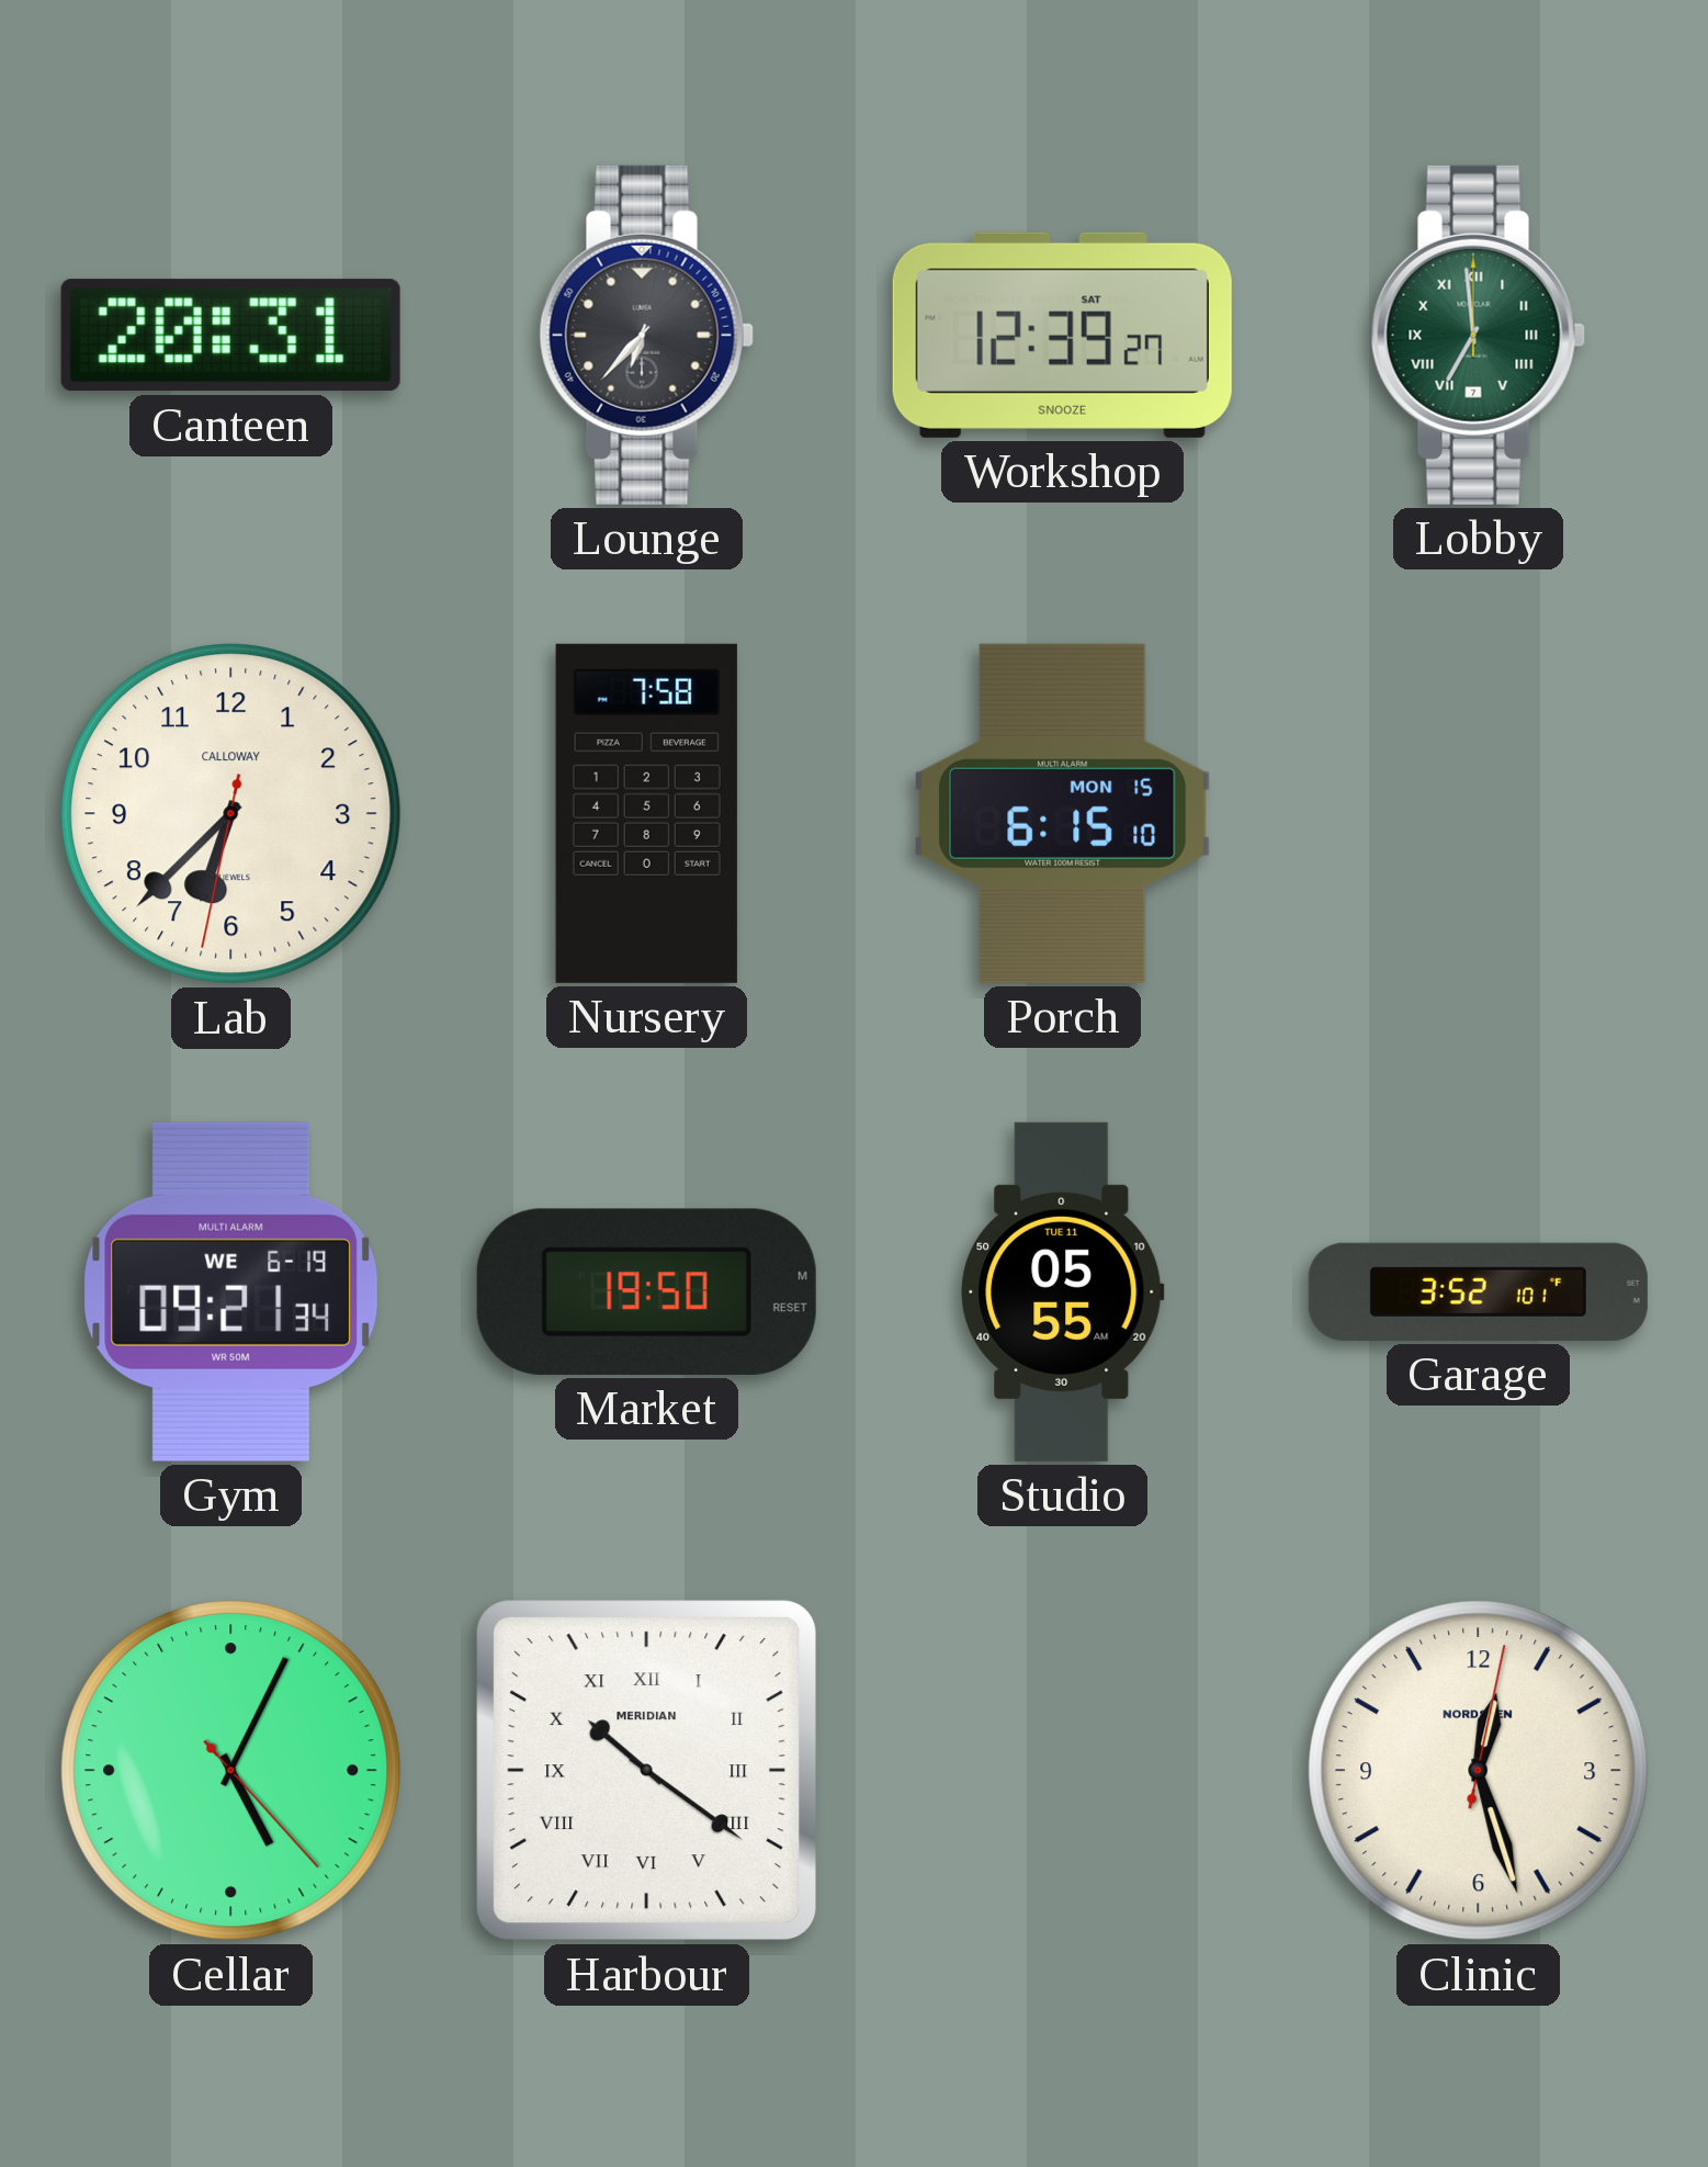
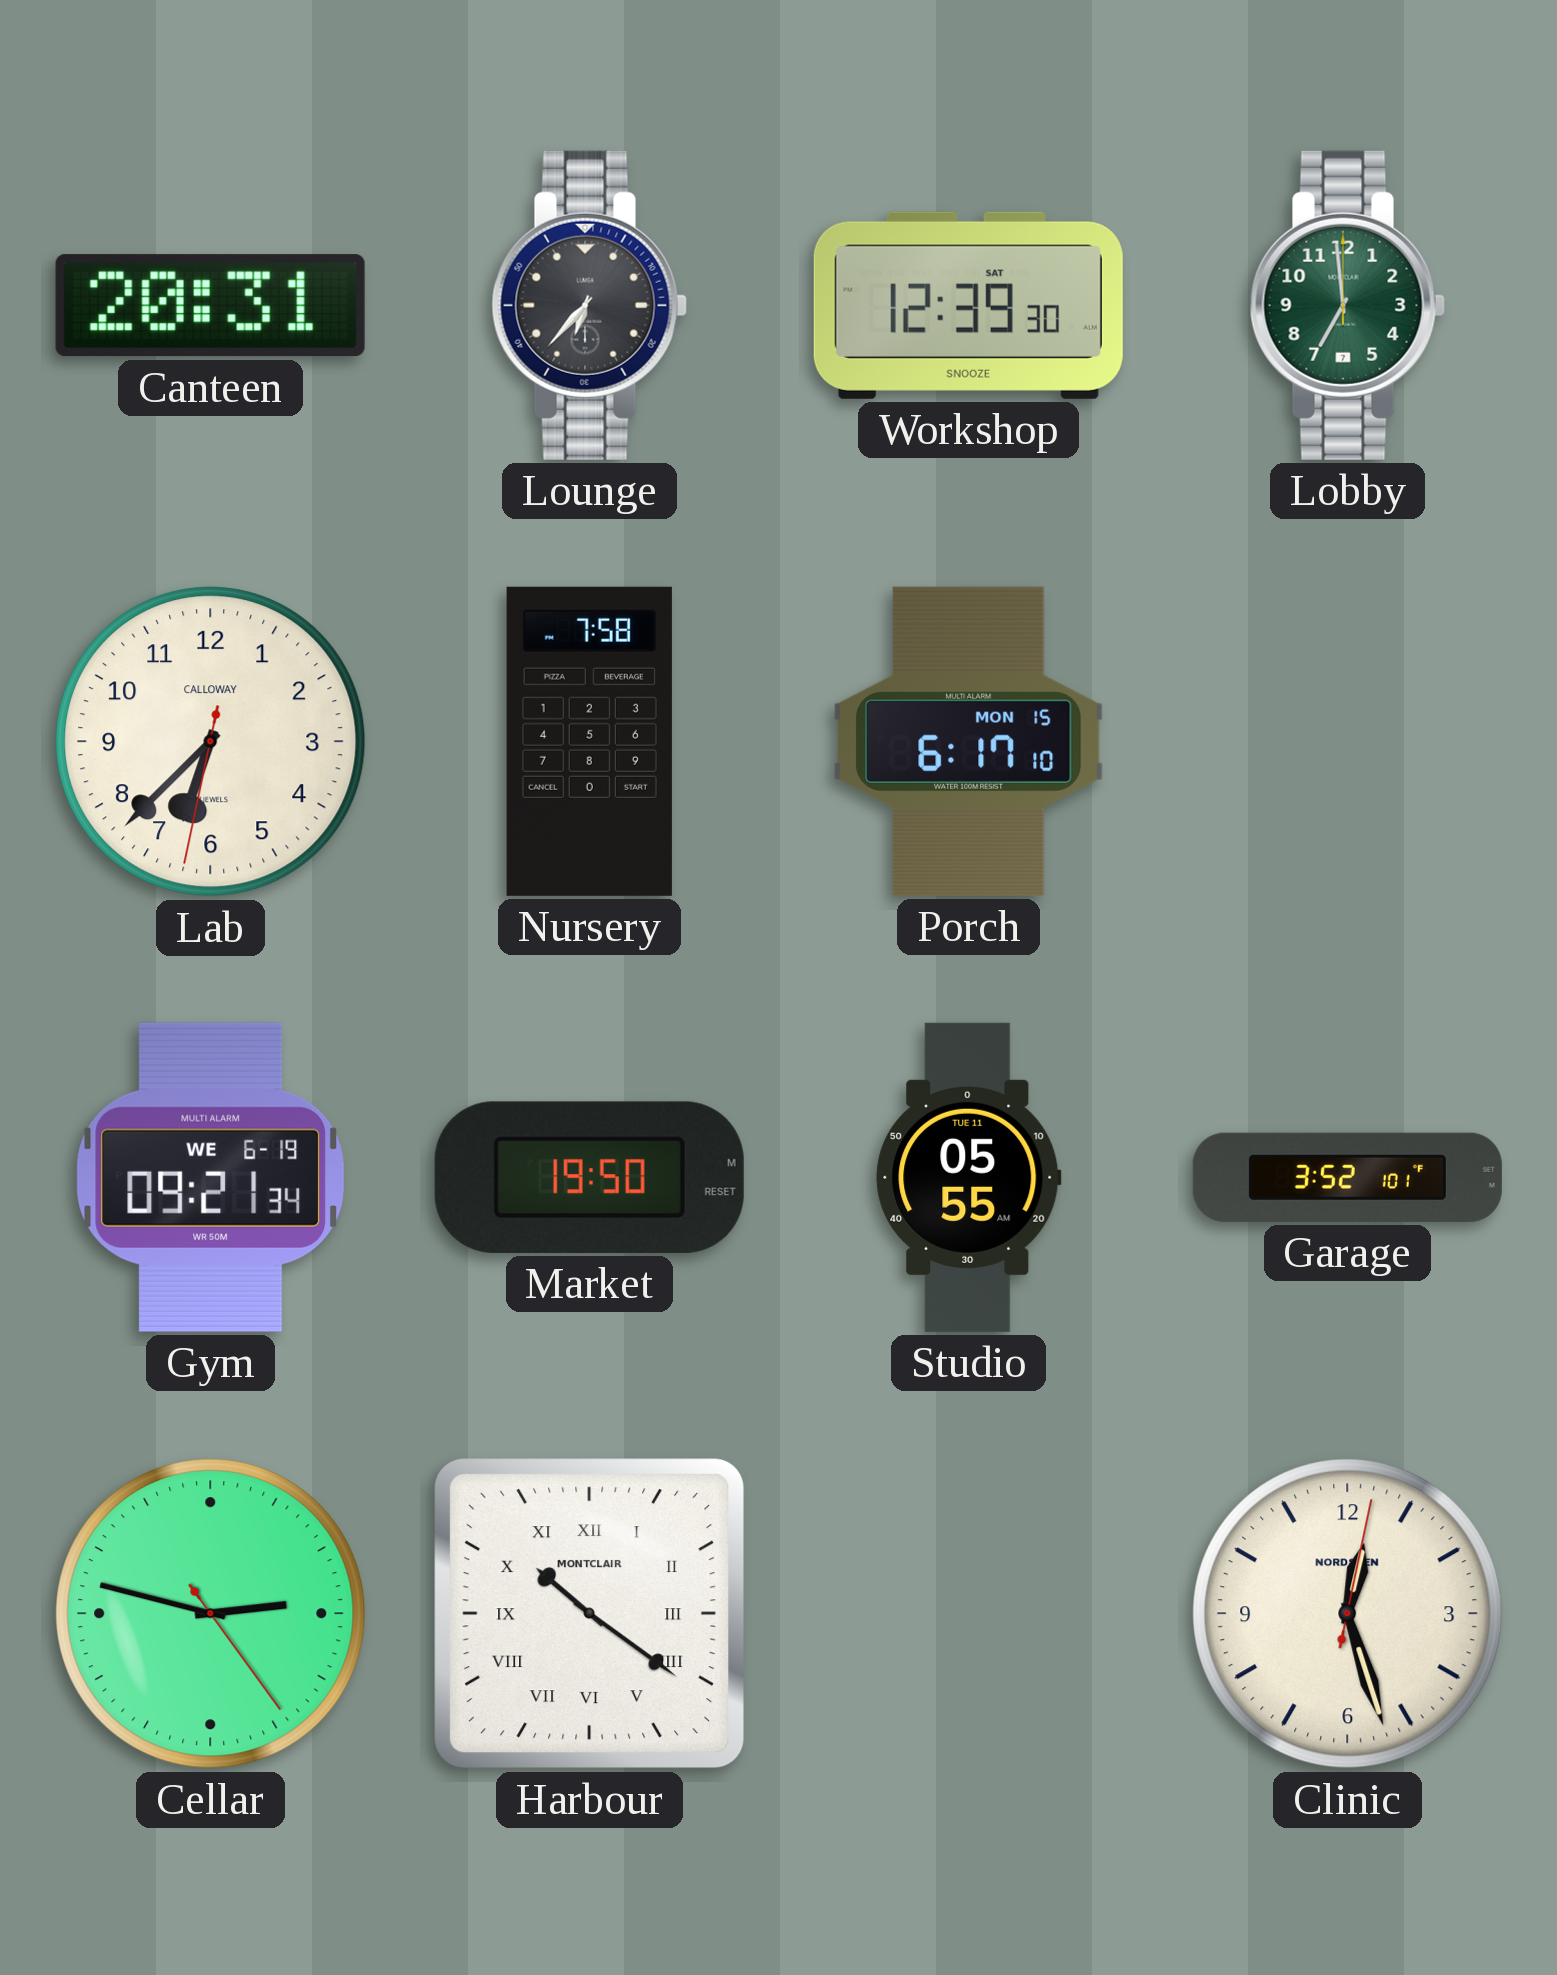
Workshop: 12:39:27 -> 12:39:30 (968, 305)
Lobby numerals: Roman -> Arabic (1347, 305)
Porch: 6:15 -> 6:17 (969, 741)
Cellar: 5:04 -> 2:47 (211, 1614)
Harbour brand: MERIDIAN -> MONTCLAIR (590, 1614)
